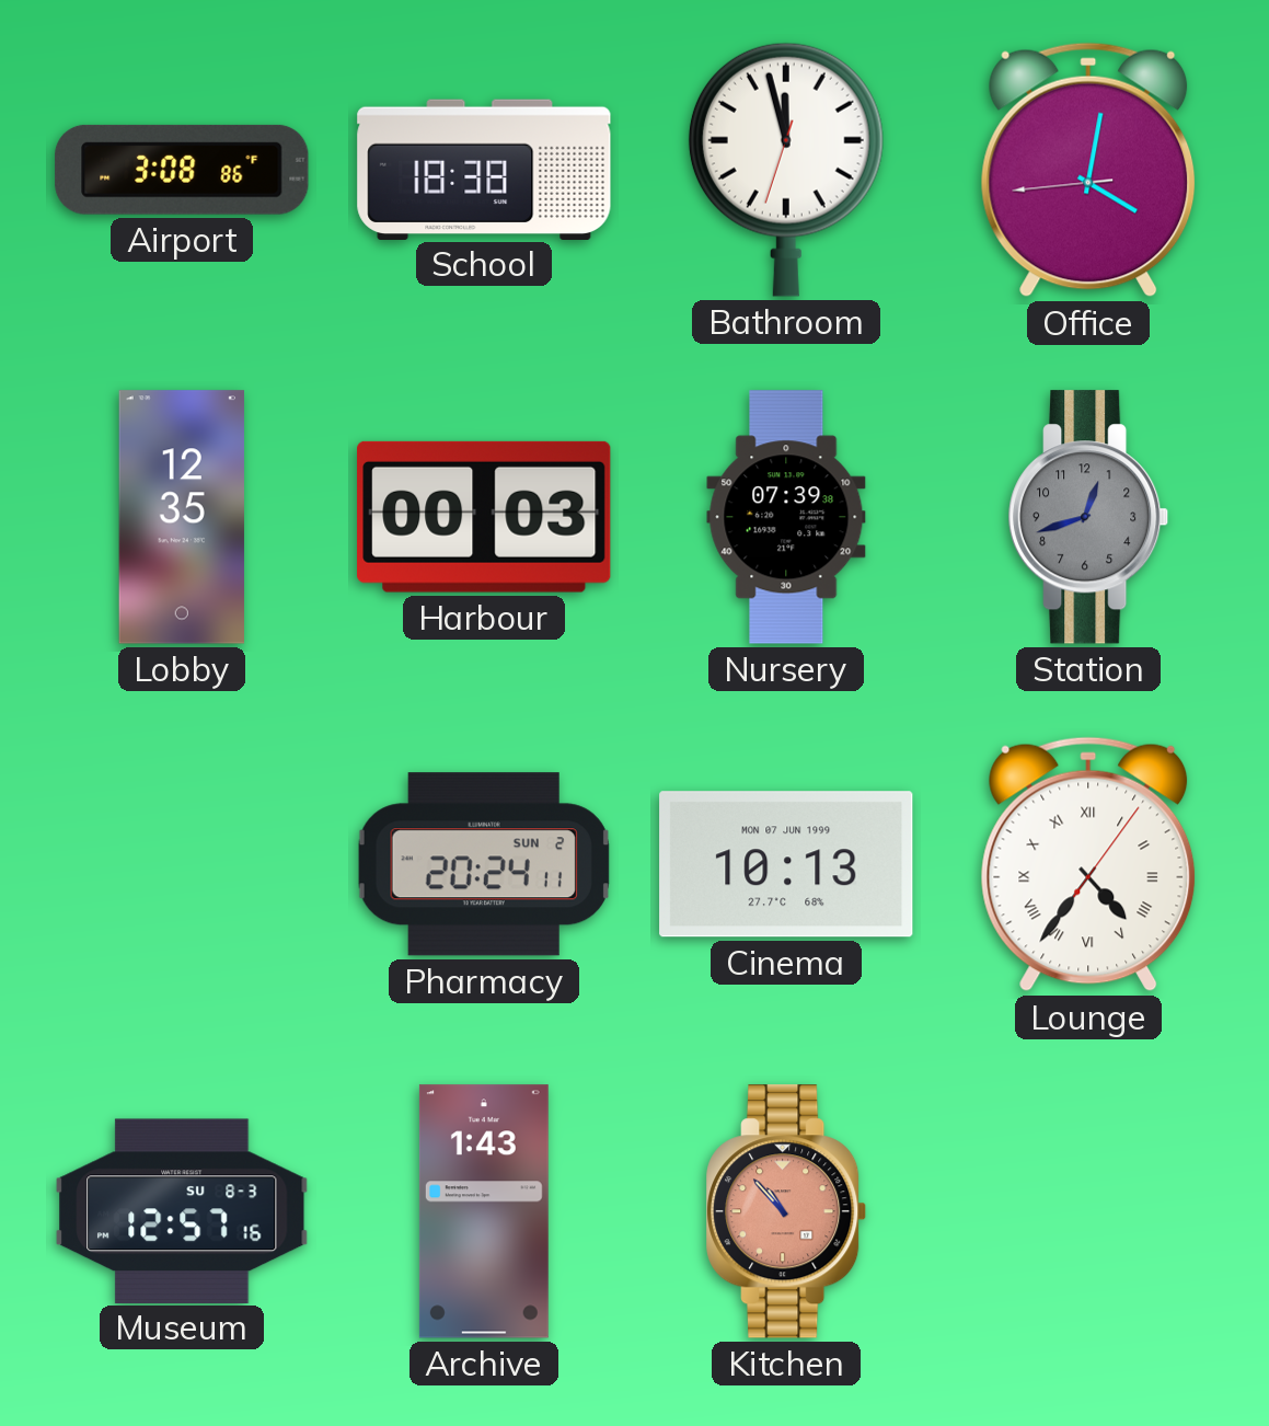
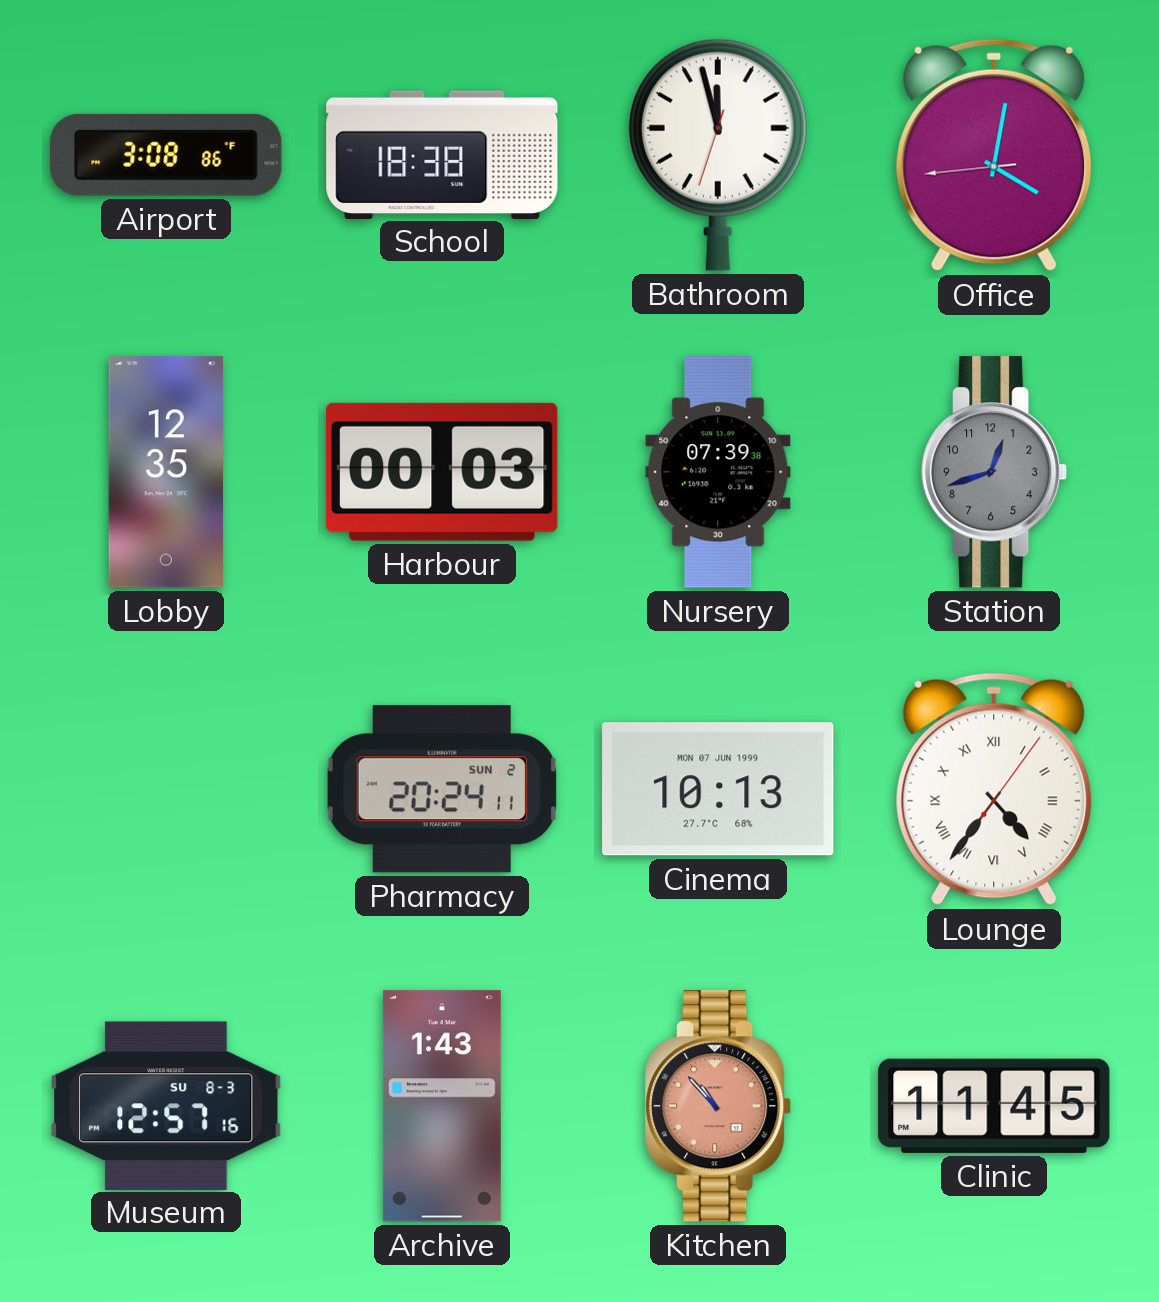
Clinic: none -> 11:45 (994, 1106)
